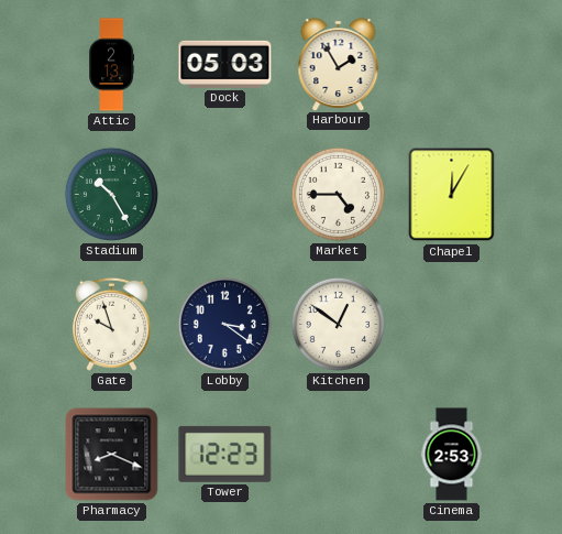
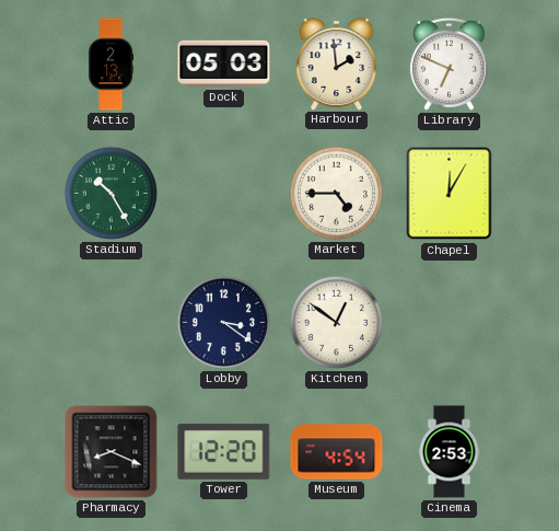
Harbour: 1:55 -> 1:59 (337, 64)
Library: none -> 6:49 (449, 64)
Gate: 9:57 -> none (111, 324)
Tower: 12:23 -> 12:20 (224, 451)
Museum: none -> 4:54 (337, 452)
